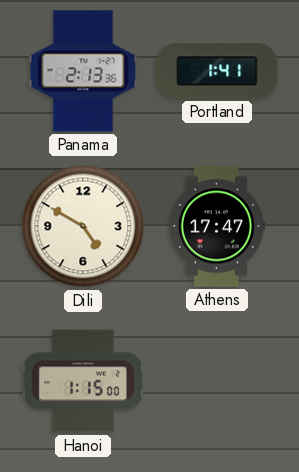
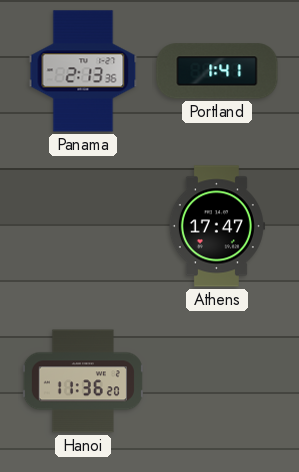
Dili: 4:50 -> none (83, 226)
Hanoi: 1:15 -> 11:36 (83, 381)
